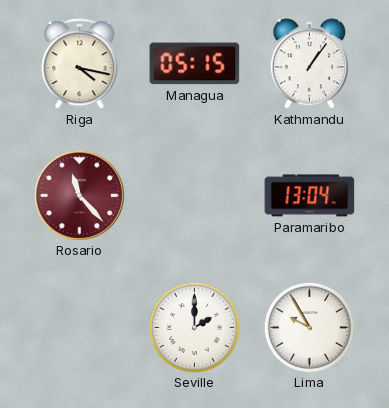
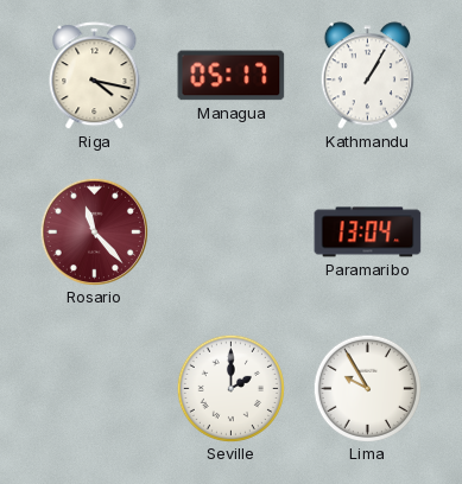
Managua: 05:15 -> 05:17 (232, 76)
Kathmandu: 1:06 -> 1:05 (367, 76)
